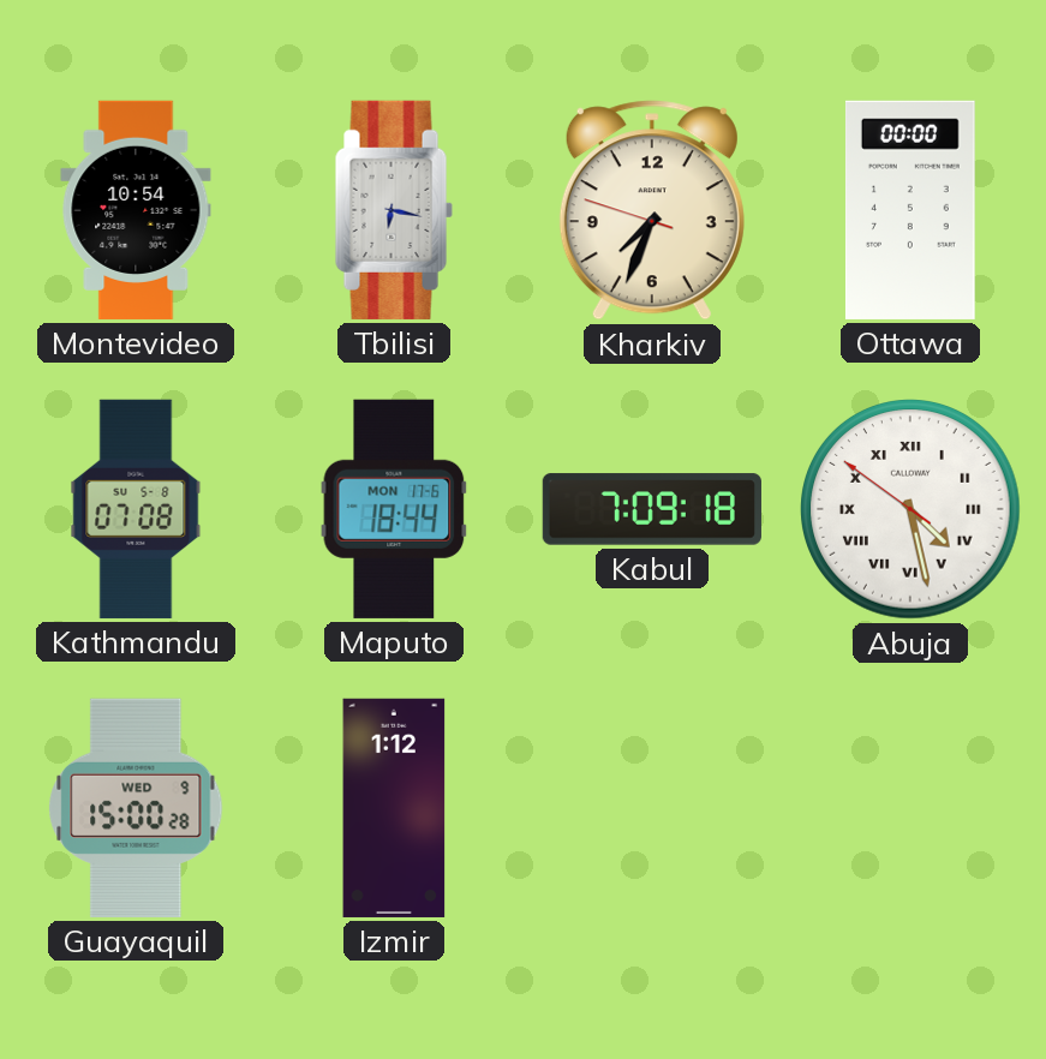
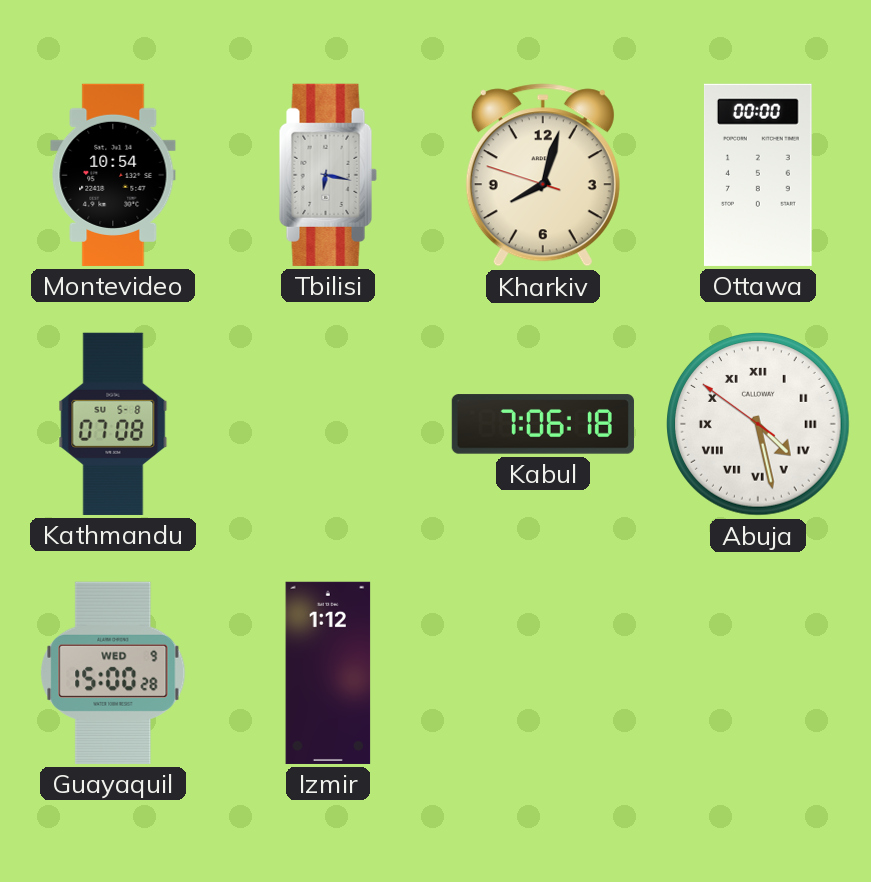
Kharkiv: 7:33 -> 8:02 (543, 175)
Maputo: 18:44 -> none (394, 509)
Kabul: 7:09 -> 7:06 (543, 424)
